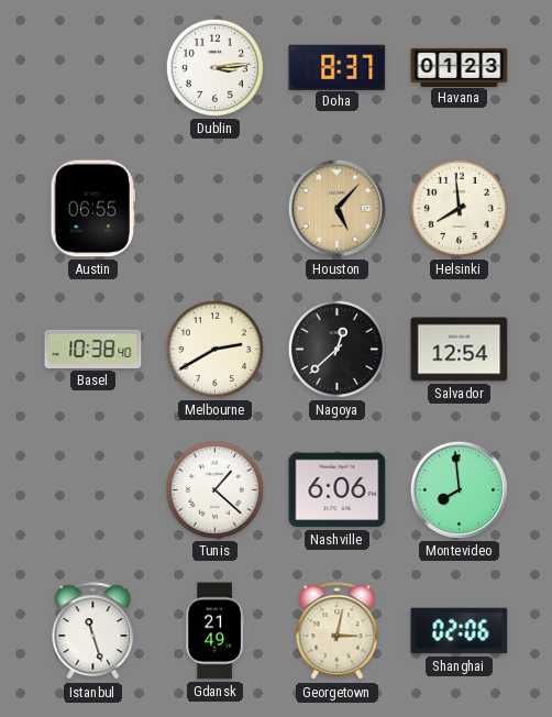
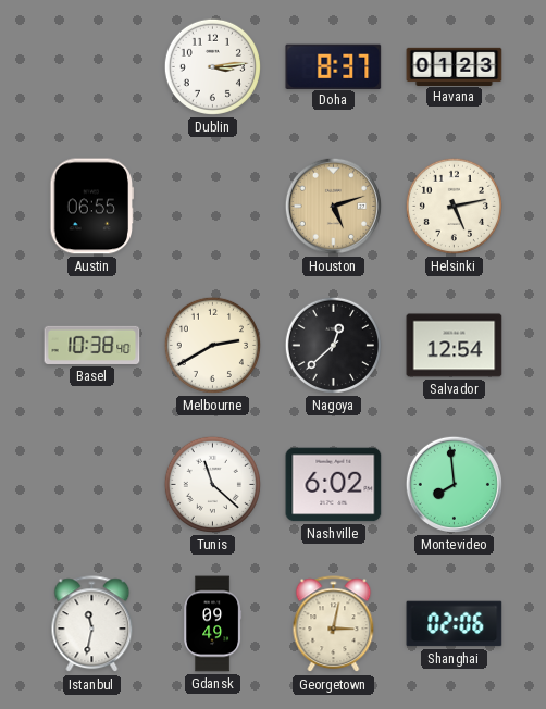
Houston: 5:07 -> 5:12 (333, 206)
Helsinki: 7:59 -> 5:13 (454, 206)
Tunis: 1:22 -> 11:22 (212, 484)
Nashville: 6:06 -> 6:02 (334, 485)
Istanbul: 11:27 -> 11:32 (92, 624)
Gdansk: 21:49 -> 09:49 (213, 624)
